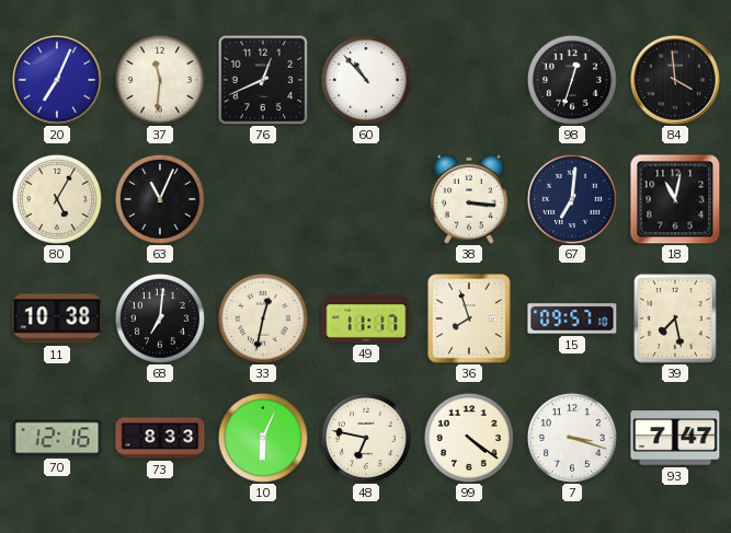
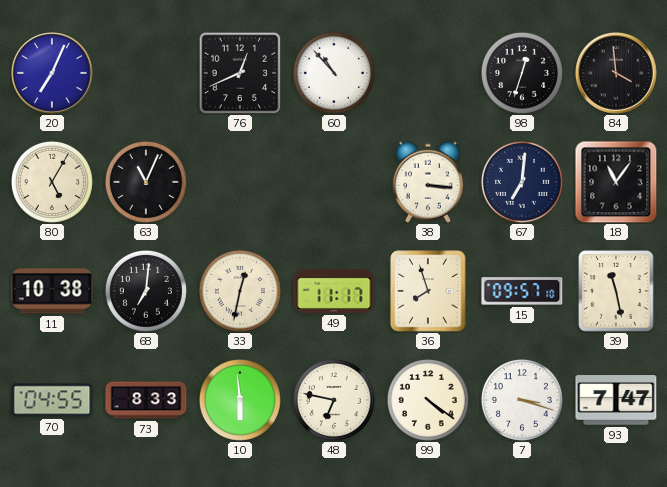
37: 11:31 -> none (160, 80)
18: 11:02 -> 11:06 (616, 182)
39: 7:28 -> 11:28 (616, 291)
70: 12:16 -> 04:55 (52, 400)
10: 6:04 -> 5:59 (240, 400)
